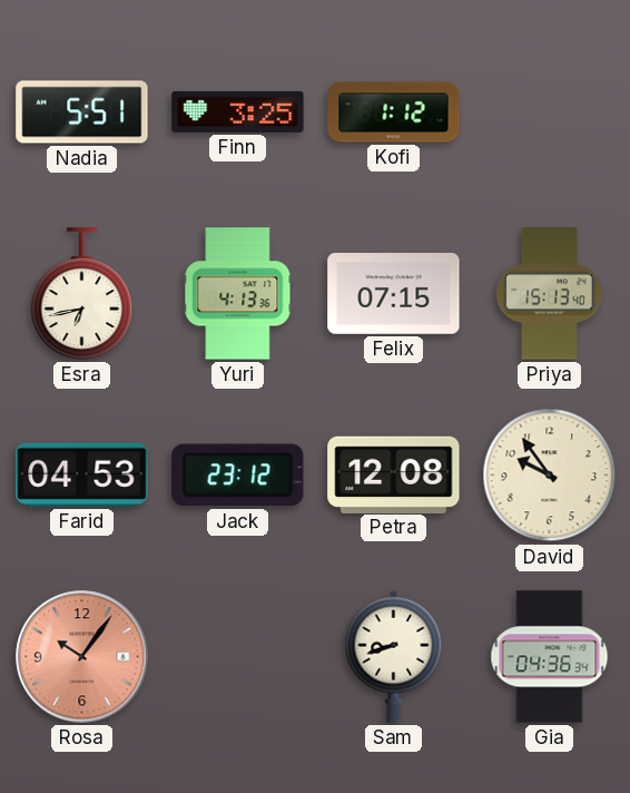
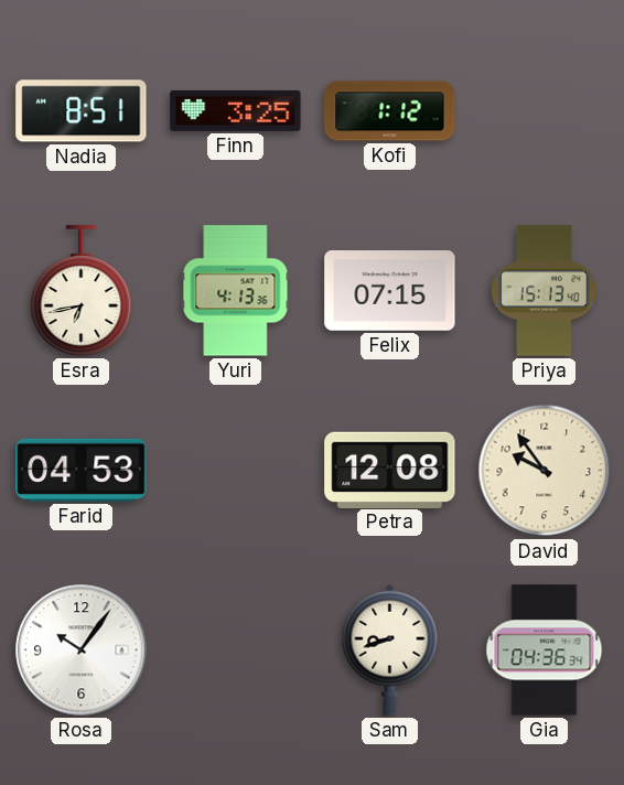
Nadia: 5:51 -> 8:51 (82, 111)
Jack: 23:12 -> none (238, 476)
Rosa dial: salmon -> white (82, 650)
